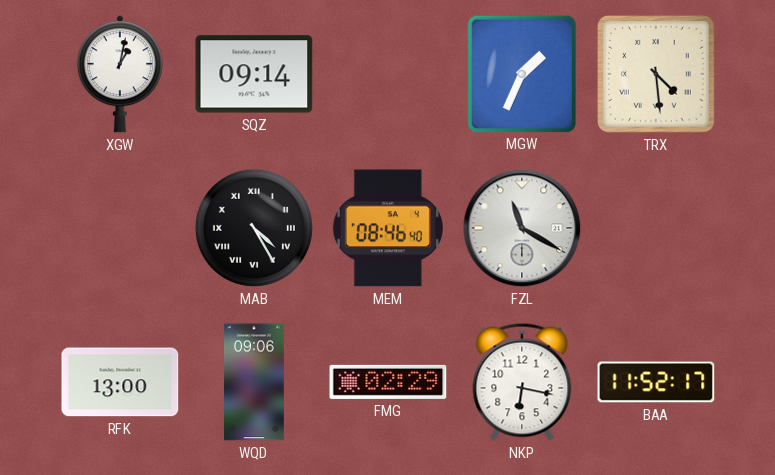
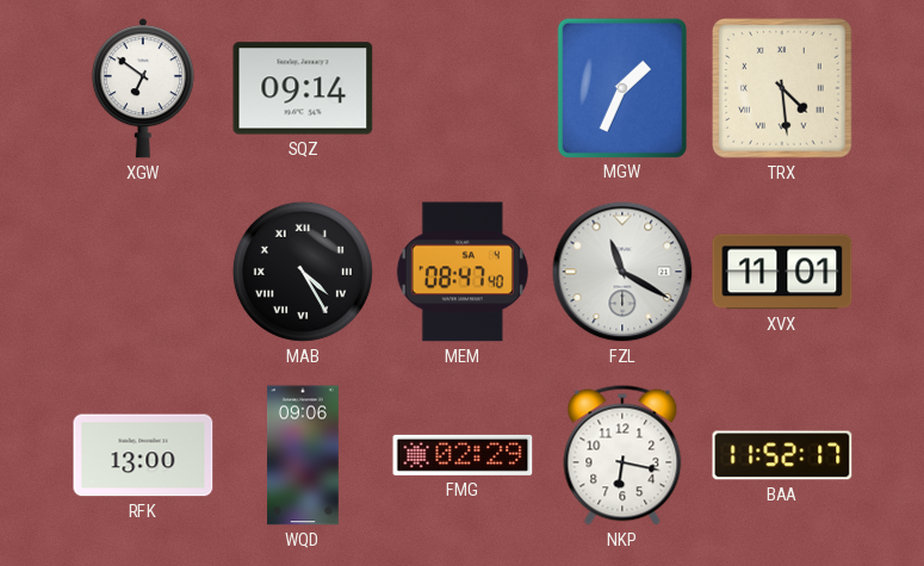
XGW: 1:02 -> 6:51 (143, 88)
MEM: 08:46 -> 08:47 (463, 272)
XVX: none -> 11:01 (782, 272)
